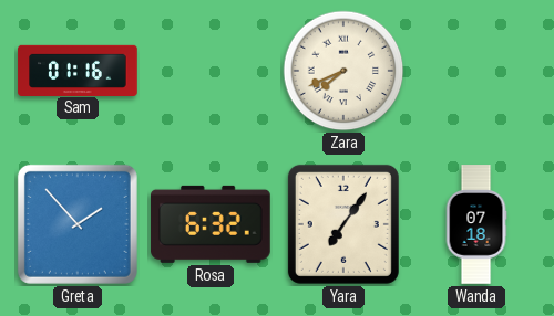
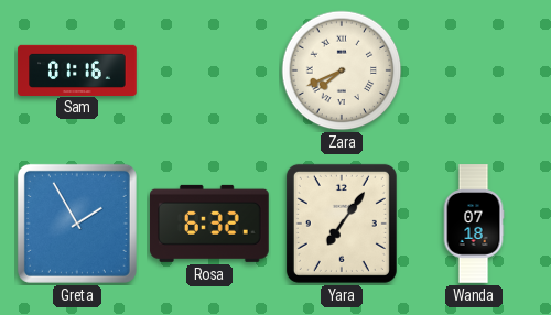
Greta: 1:53 -> 1:55 (77, 224)
